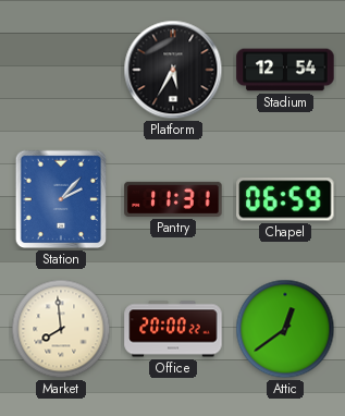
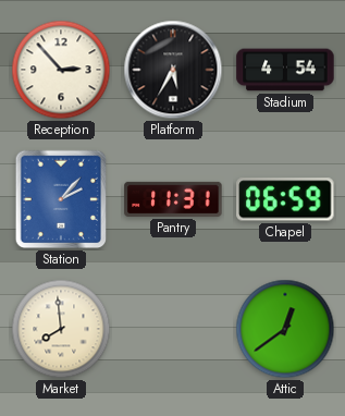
Reception: none -> 2:53 (61, 70)
Stadium: 12:54 -> 4:54 (285, 70)
Office: 20:00 -> none (173, 329)
